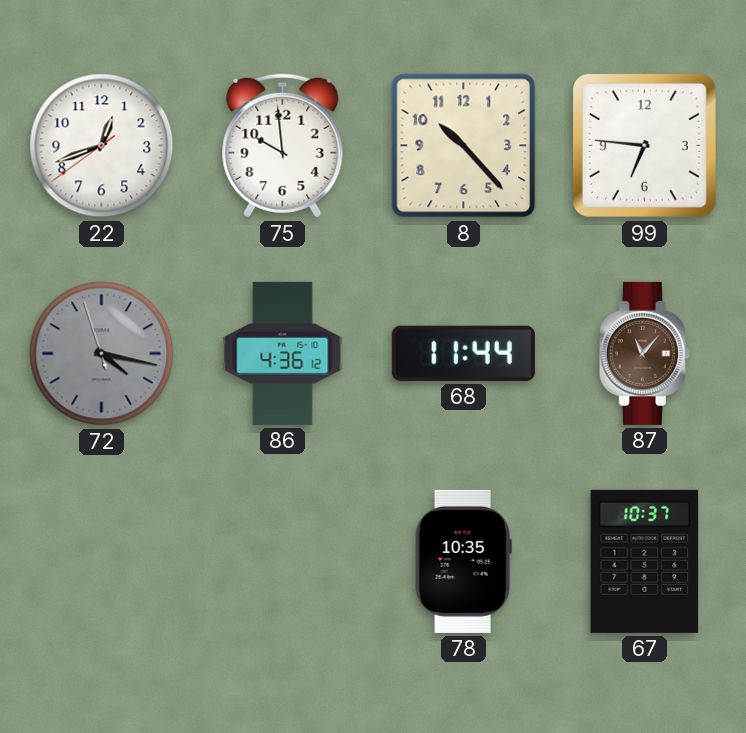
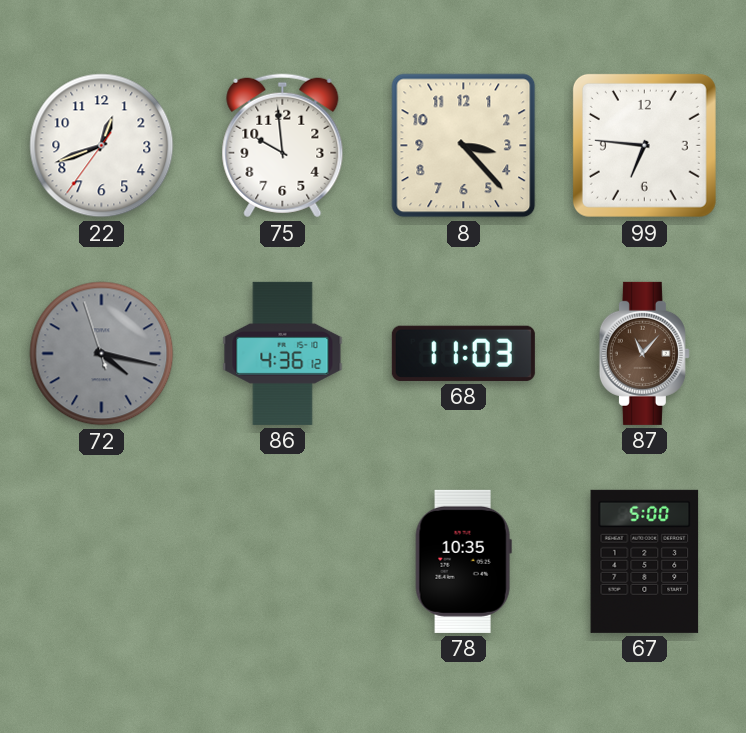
22: 12:41:39 -> 12:41:36 (102, 146)
8: 10:23 -> 3:23 (464, 146)
68: 11:44 -> 11:03 (463, 353)
67: 10:37 -> 5:00 (645, 561)
